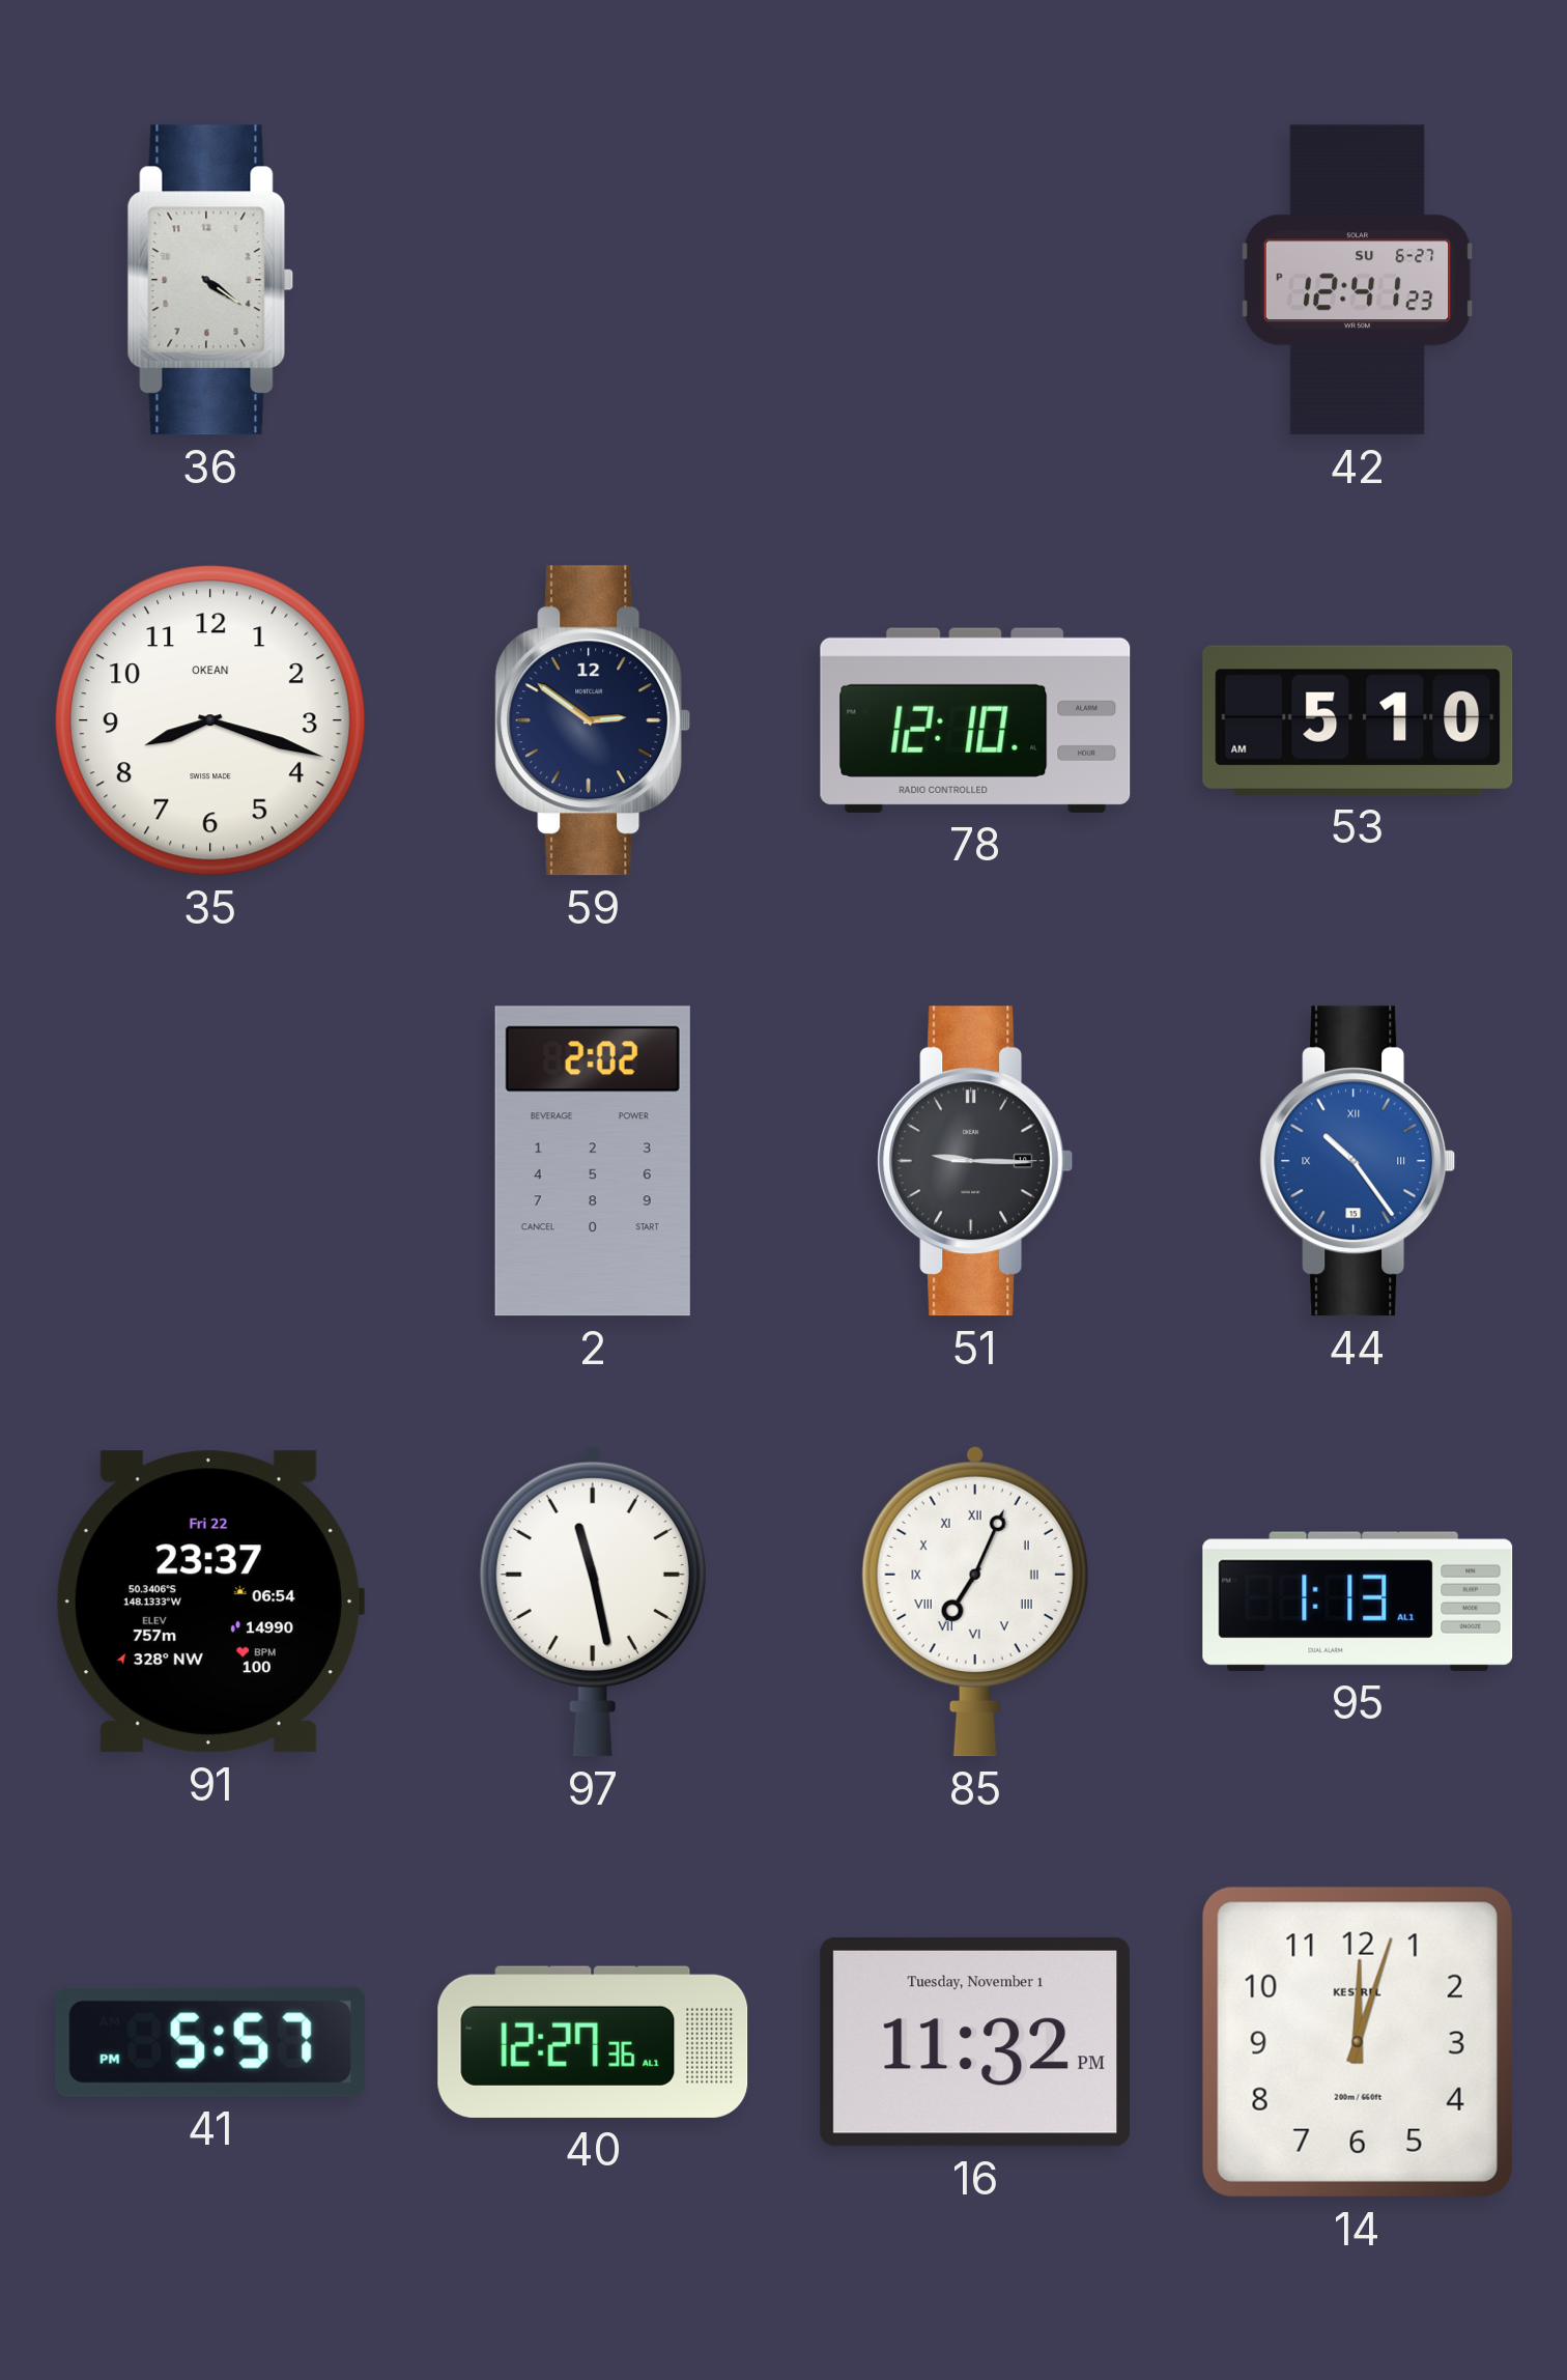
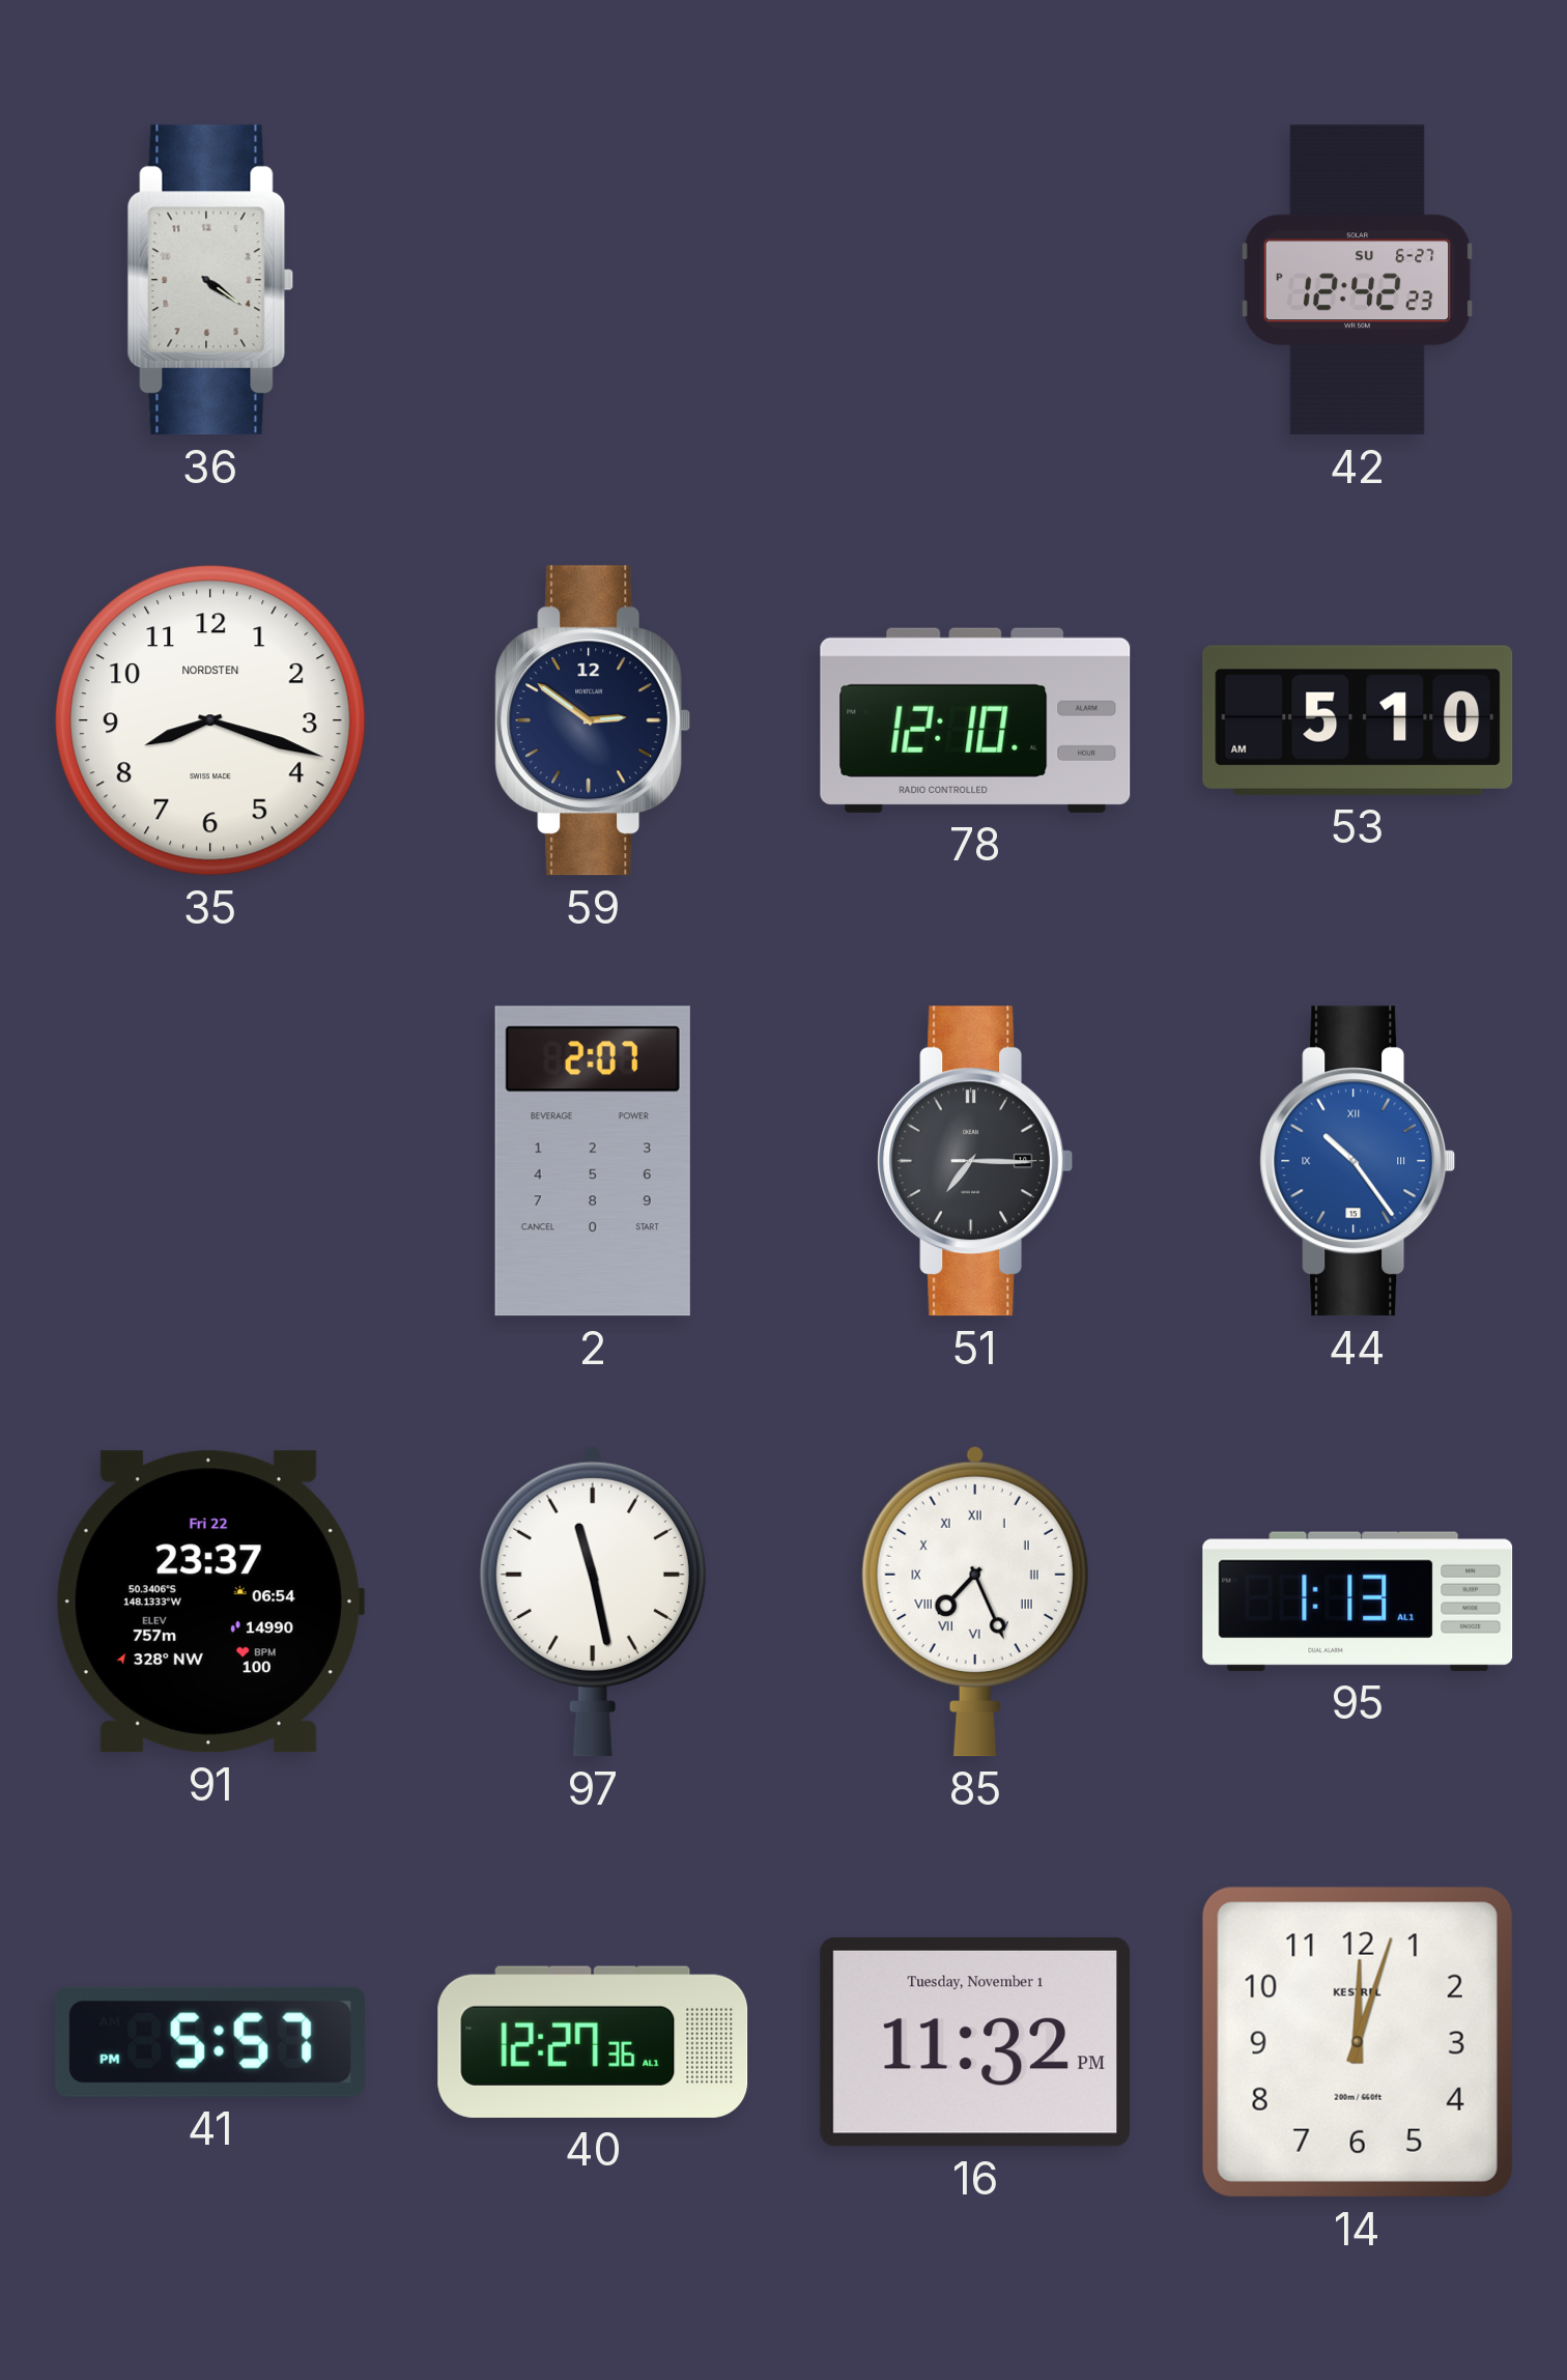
42: 12:41 -> 12:42 (1358, 280)
35 brand: OKEAN -> NORDSTEN (211, 721)
2: 2:02 -> 2:07 (593, 1161)
51: 9:15 -> 7:15 (975, 1161)
85: 7:04 -> 7:26 (975, 1602)
